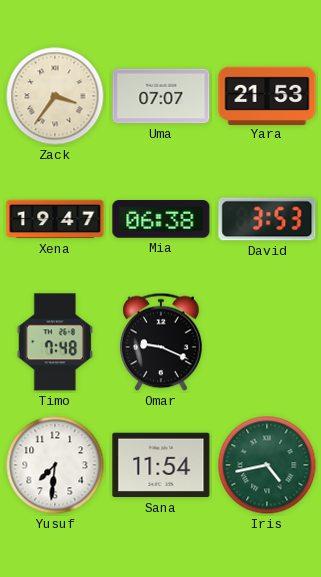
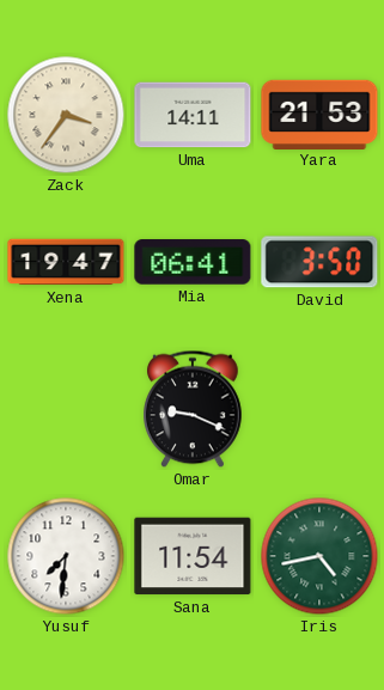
Uma: 07:07 -> 14:11 (193, 115)
Mia: 06:38 -> 06:41 (193, 262)
David: 3:53 -> 3:50 (319, 262)
Timo: 7:48 -> none (55, 342)
